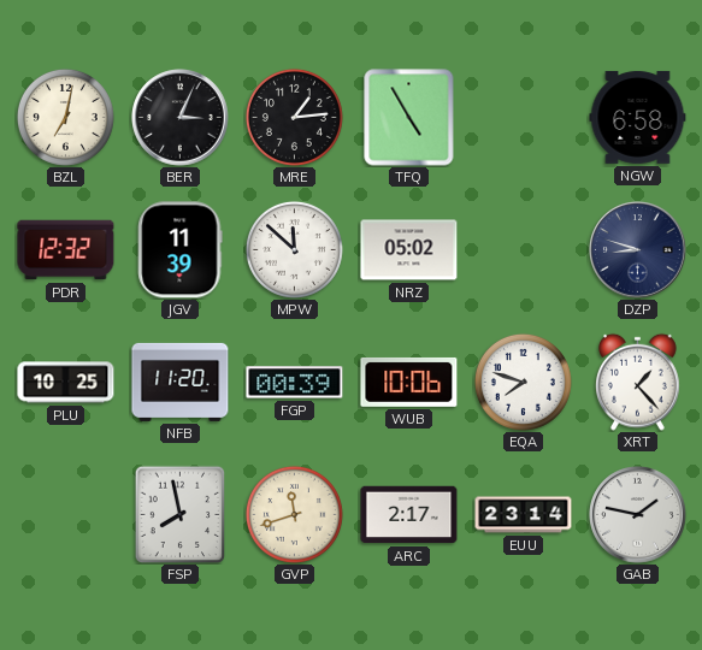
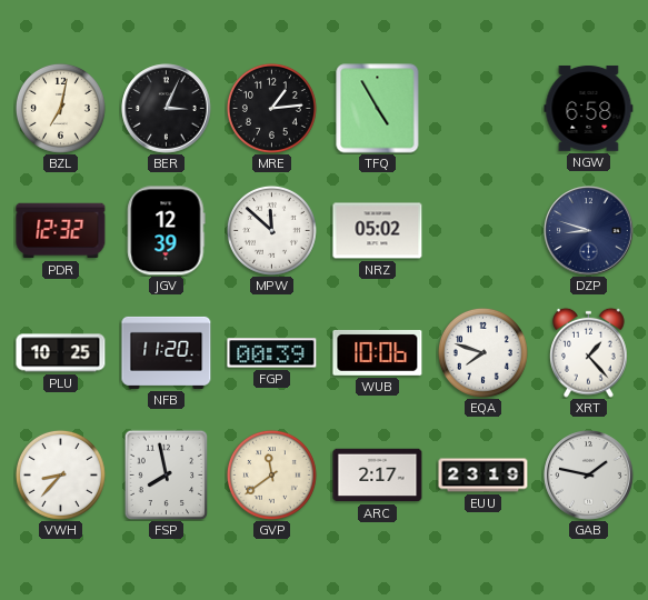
JGV: 11:39 -> 12:39 (167, 231)
VWH: none -> 8:37 (60, 474)
GVP: 11:42 -> 11:39 (271, 474)
EUU: 23:14 -> 23:19 (483, 476)
